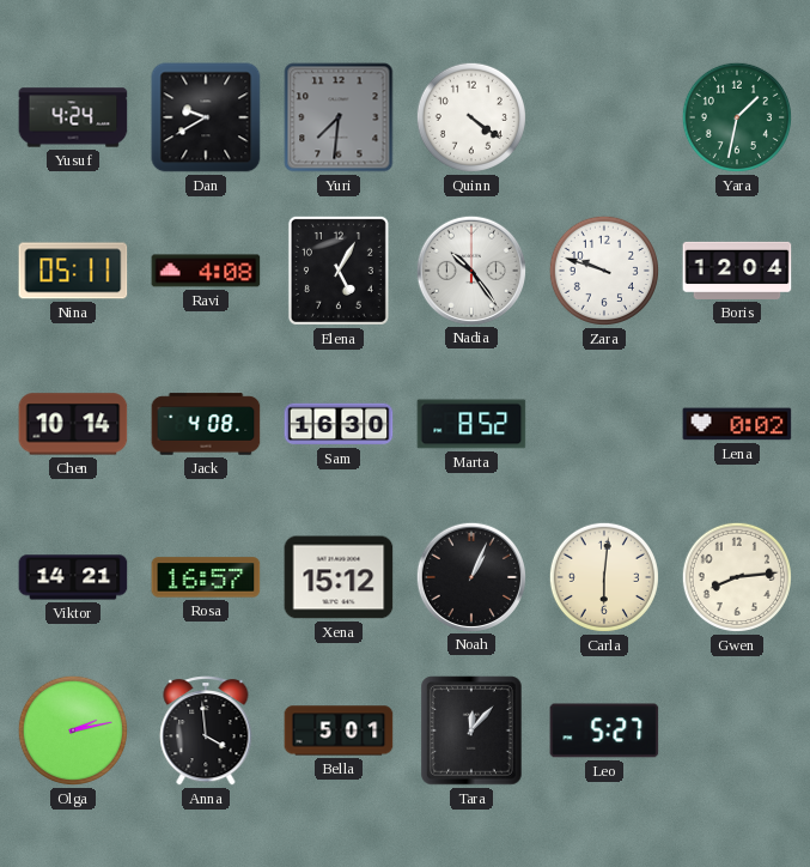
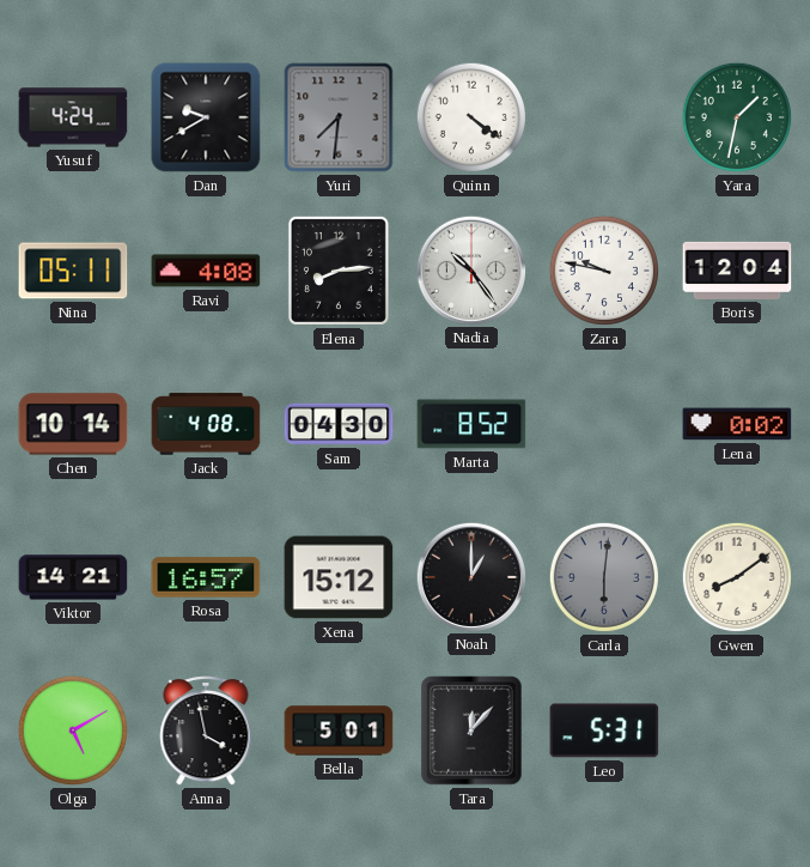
Elena: 5:05 -> 8:14 (339, 271)
Zara: 9:48 -> 9:47 (604, 271)
Sam: 16:30 -> 04:30 (339, 424)
Noah: 1:04 -> 1:00 (470, 576)
Carla dial: cream -> grey (604, 577)
Gwen: 8:14 -> 8:09 (737, 577)
Olga: 2:13 -> 5:10 (73, 730)
Anna: 3:59 -> 3:58 (206, 730)
Leo: 5:27 -> 5:31 (604, 730)
